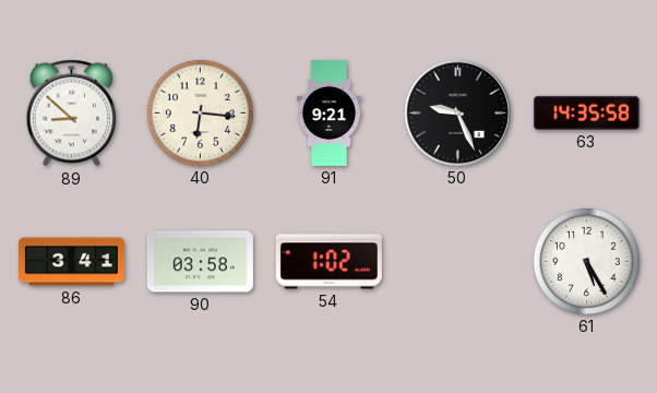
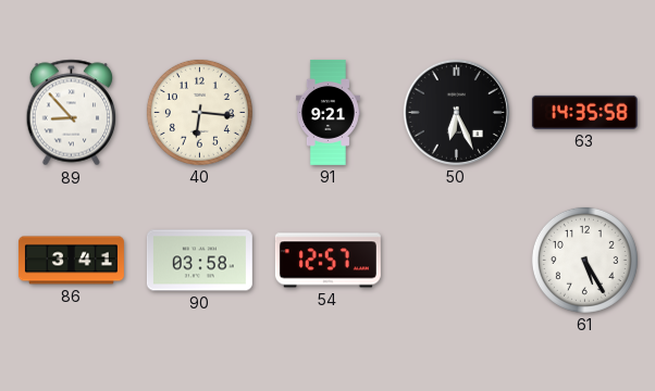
89: 8:52 -> 8:53 (72, 113)
50: 9:26 -> 6:26 (456, 112)
54: 1:02 -> 12:57 (327, 261)
